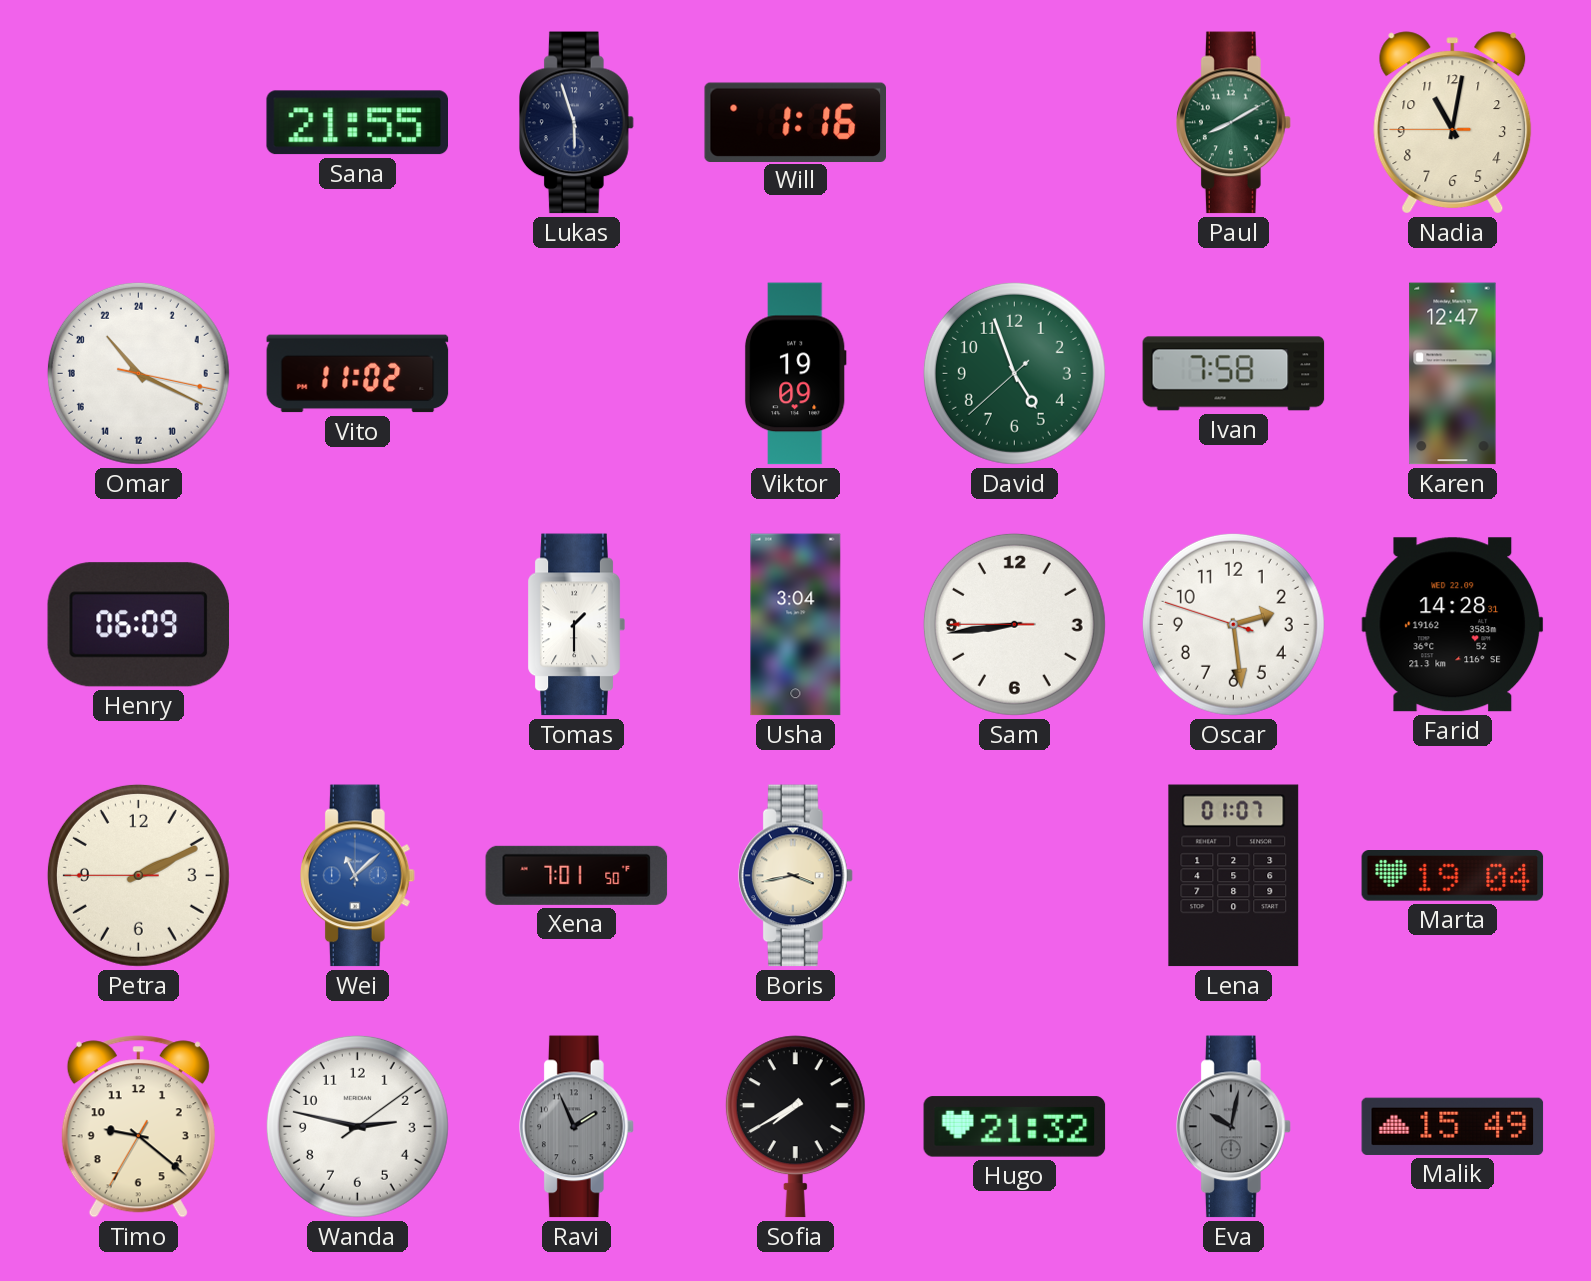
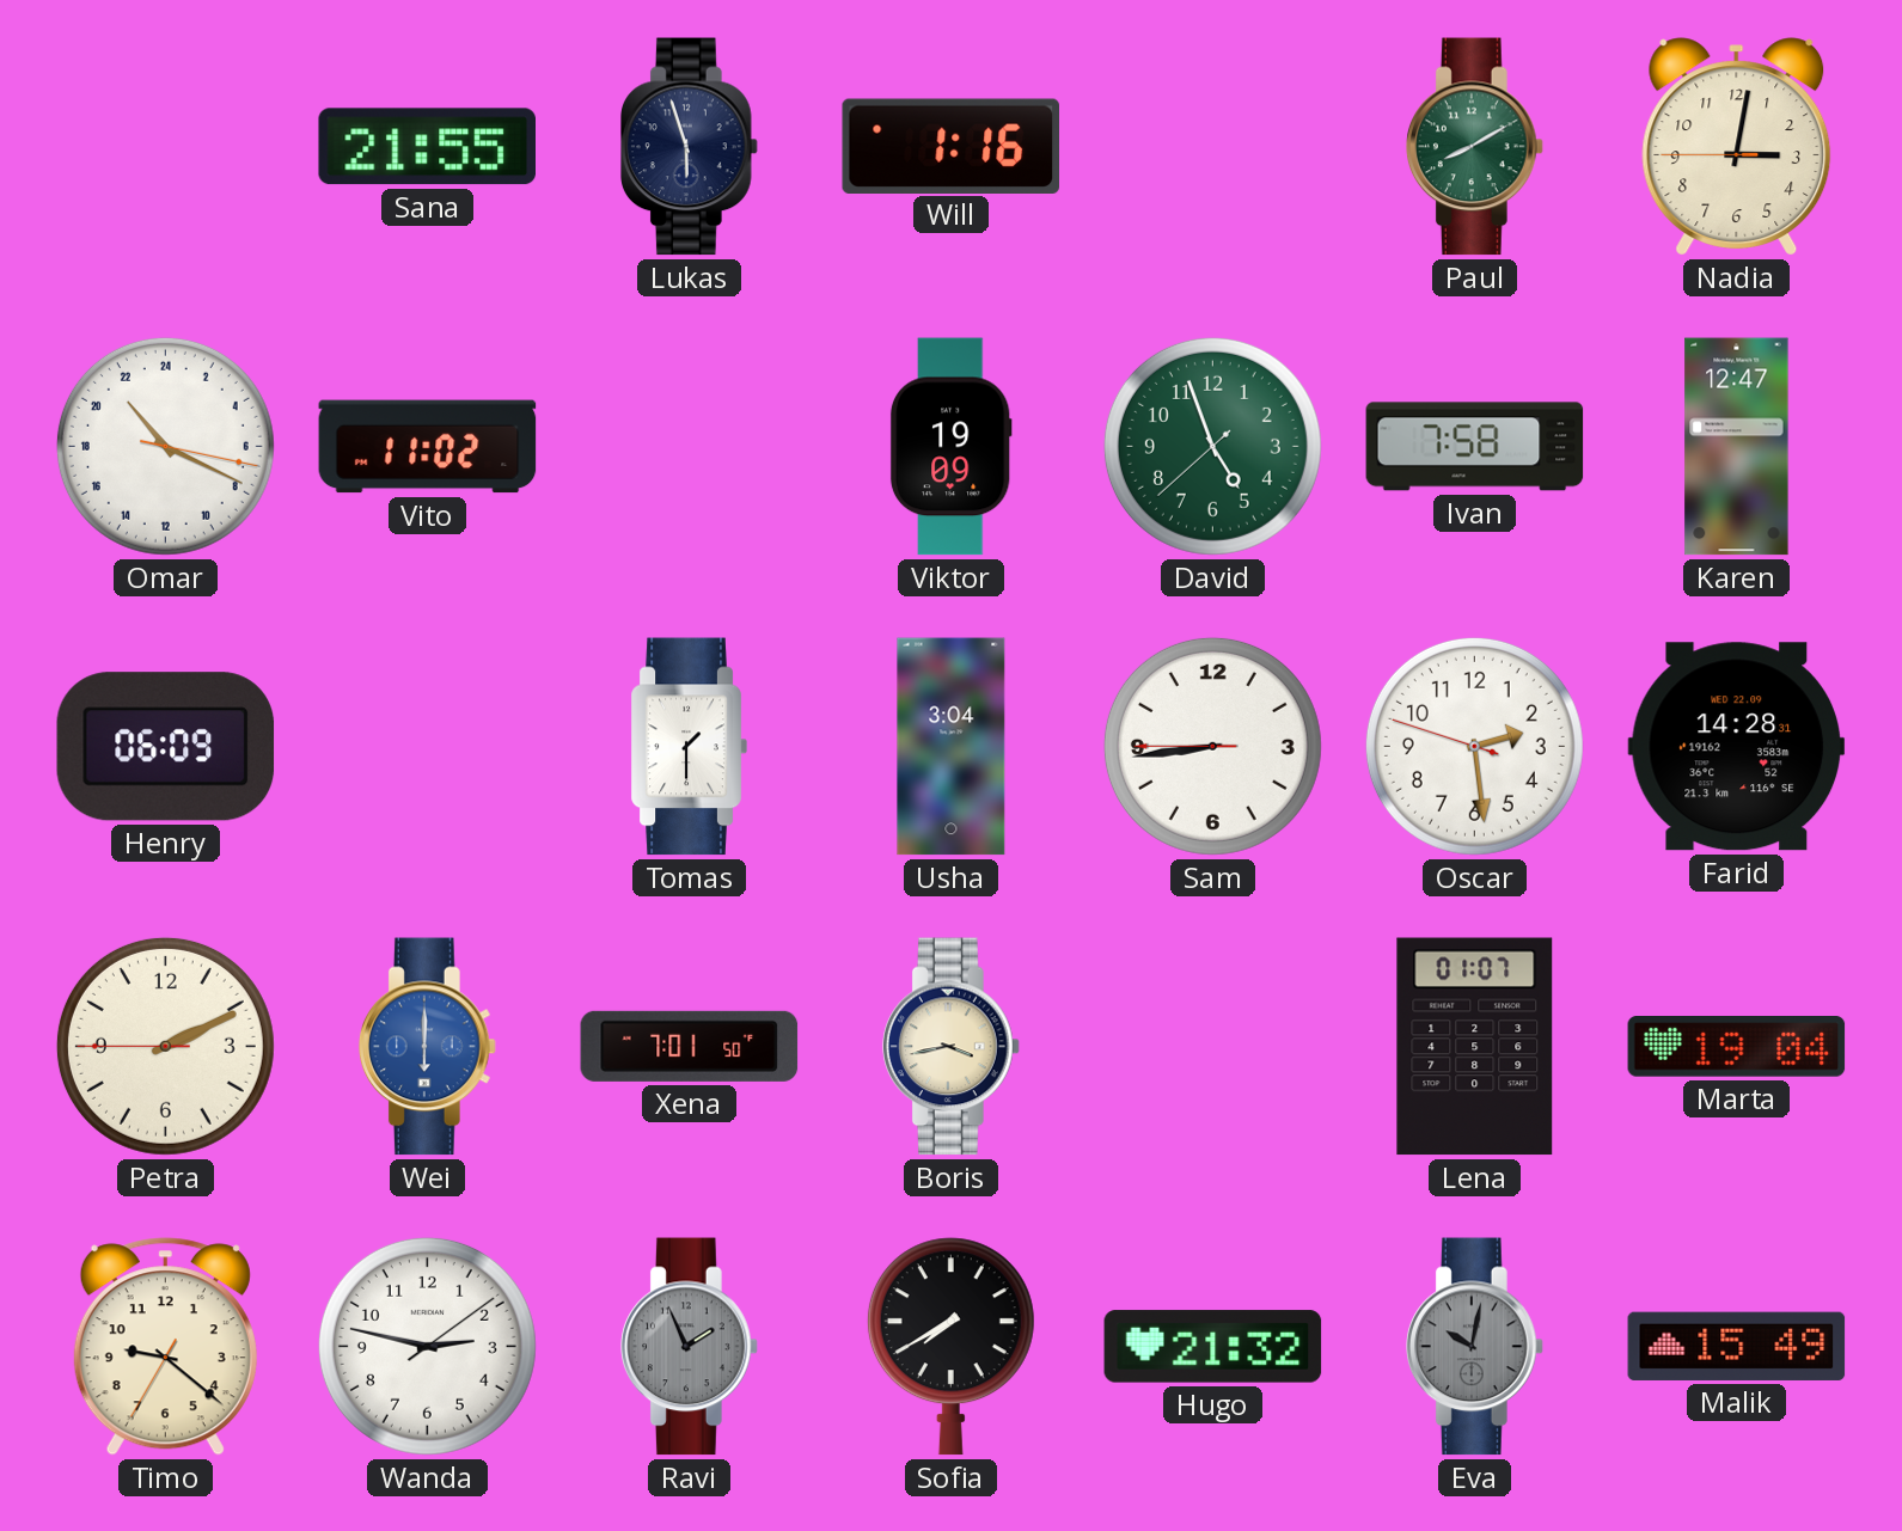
Nadia: 11:01 -> 3:01 (1737, 147)
Wei: 11:08 -> 6:00 (428, 1047)
